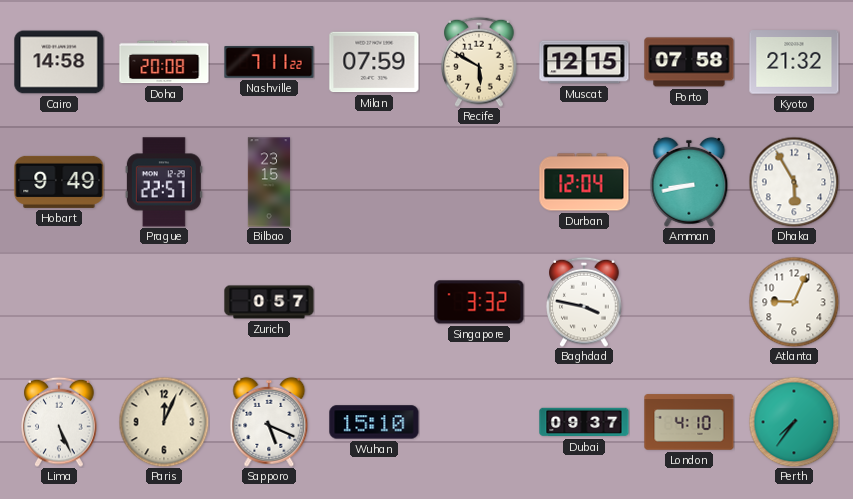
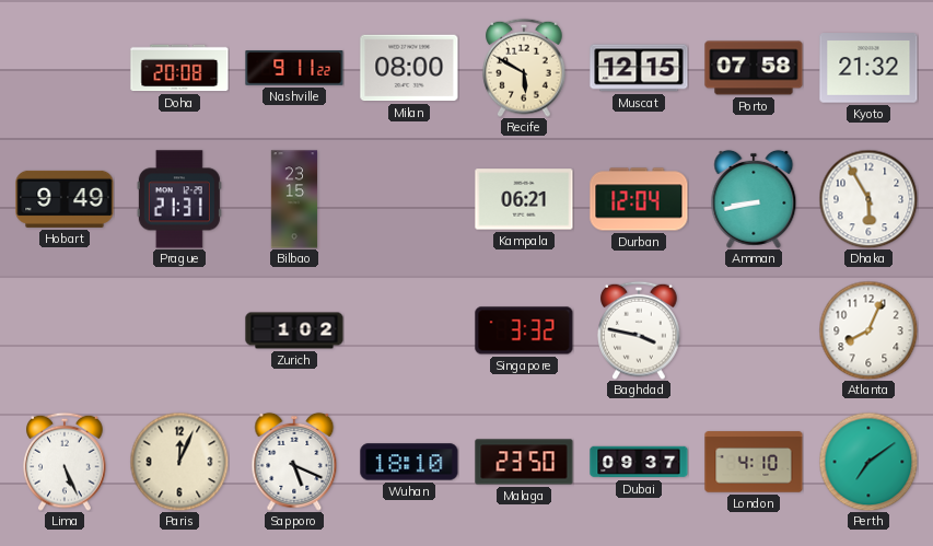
Cairo: 14:58 -> none (59, 62)
Nashville: 7:11 -> 9:11 (294, 68)
Milan: 07:59 -> 08:00 (409, 68)
Prague: 22:57 -> 21:31 (179, 199)
Kampala: none -> 06:21 (524, 199)
Zurich: 0:57 -> 1:02 (294, 330)
Atlanta: 9:04 -> 8:04 (868, 330)
Wuhan: 15:10 -> 18:10 (409, 462)
Malaga: none -> 23:50 (524, 462)
Perth: 7:36 -> 7:09 (868, 462)
